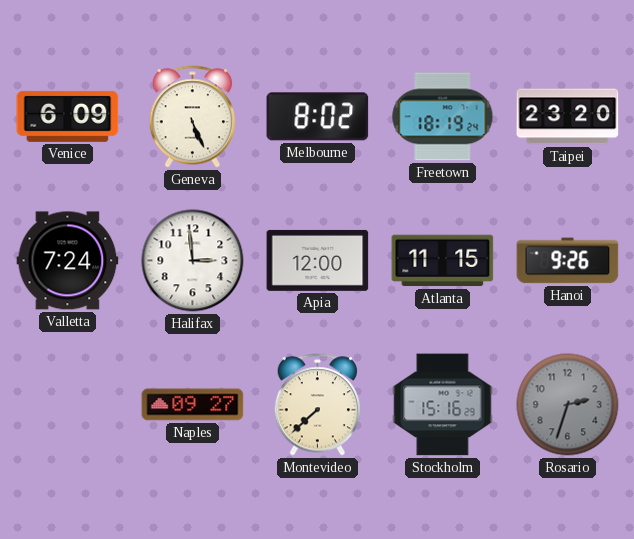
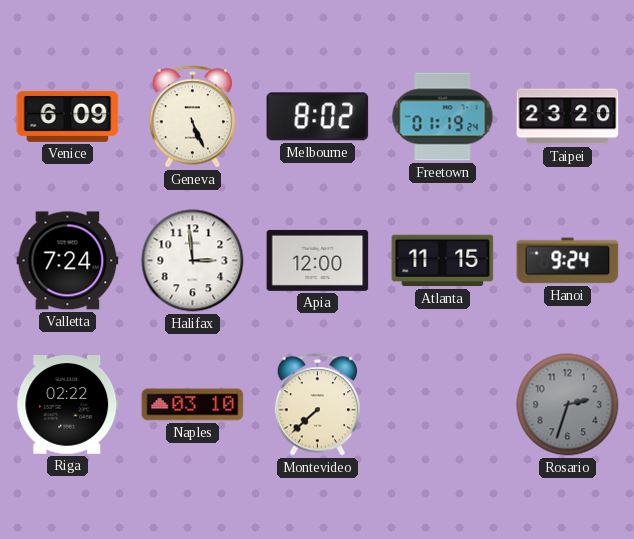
Freetown: 18:19 -> 01:19 (443, 117)
Hanoi: 9:26 -> 9:24 (568, 261)
Riga: none -> 02:22 (68, 405)
Naples: 09:27 -> 03:10 (193, 405)
Stockholm: 15:16 -> none (443, 405)
